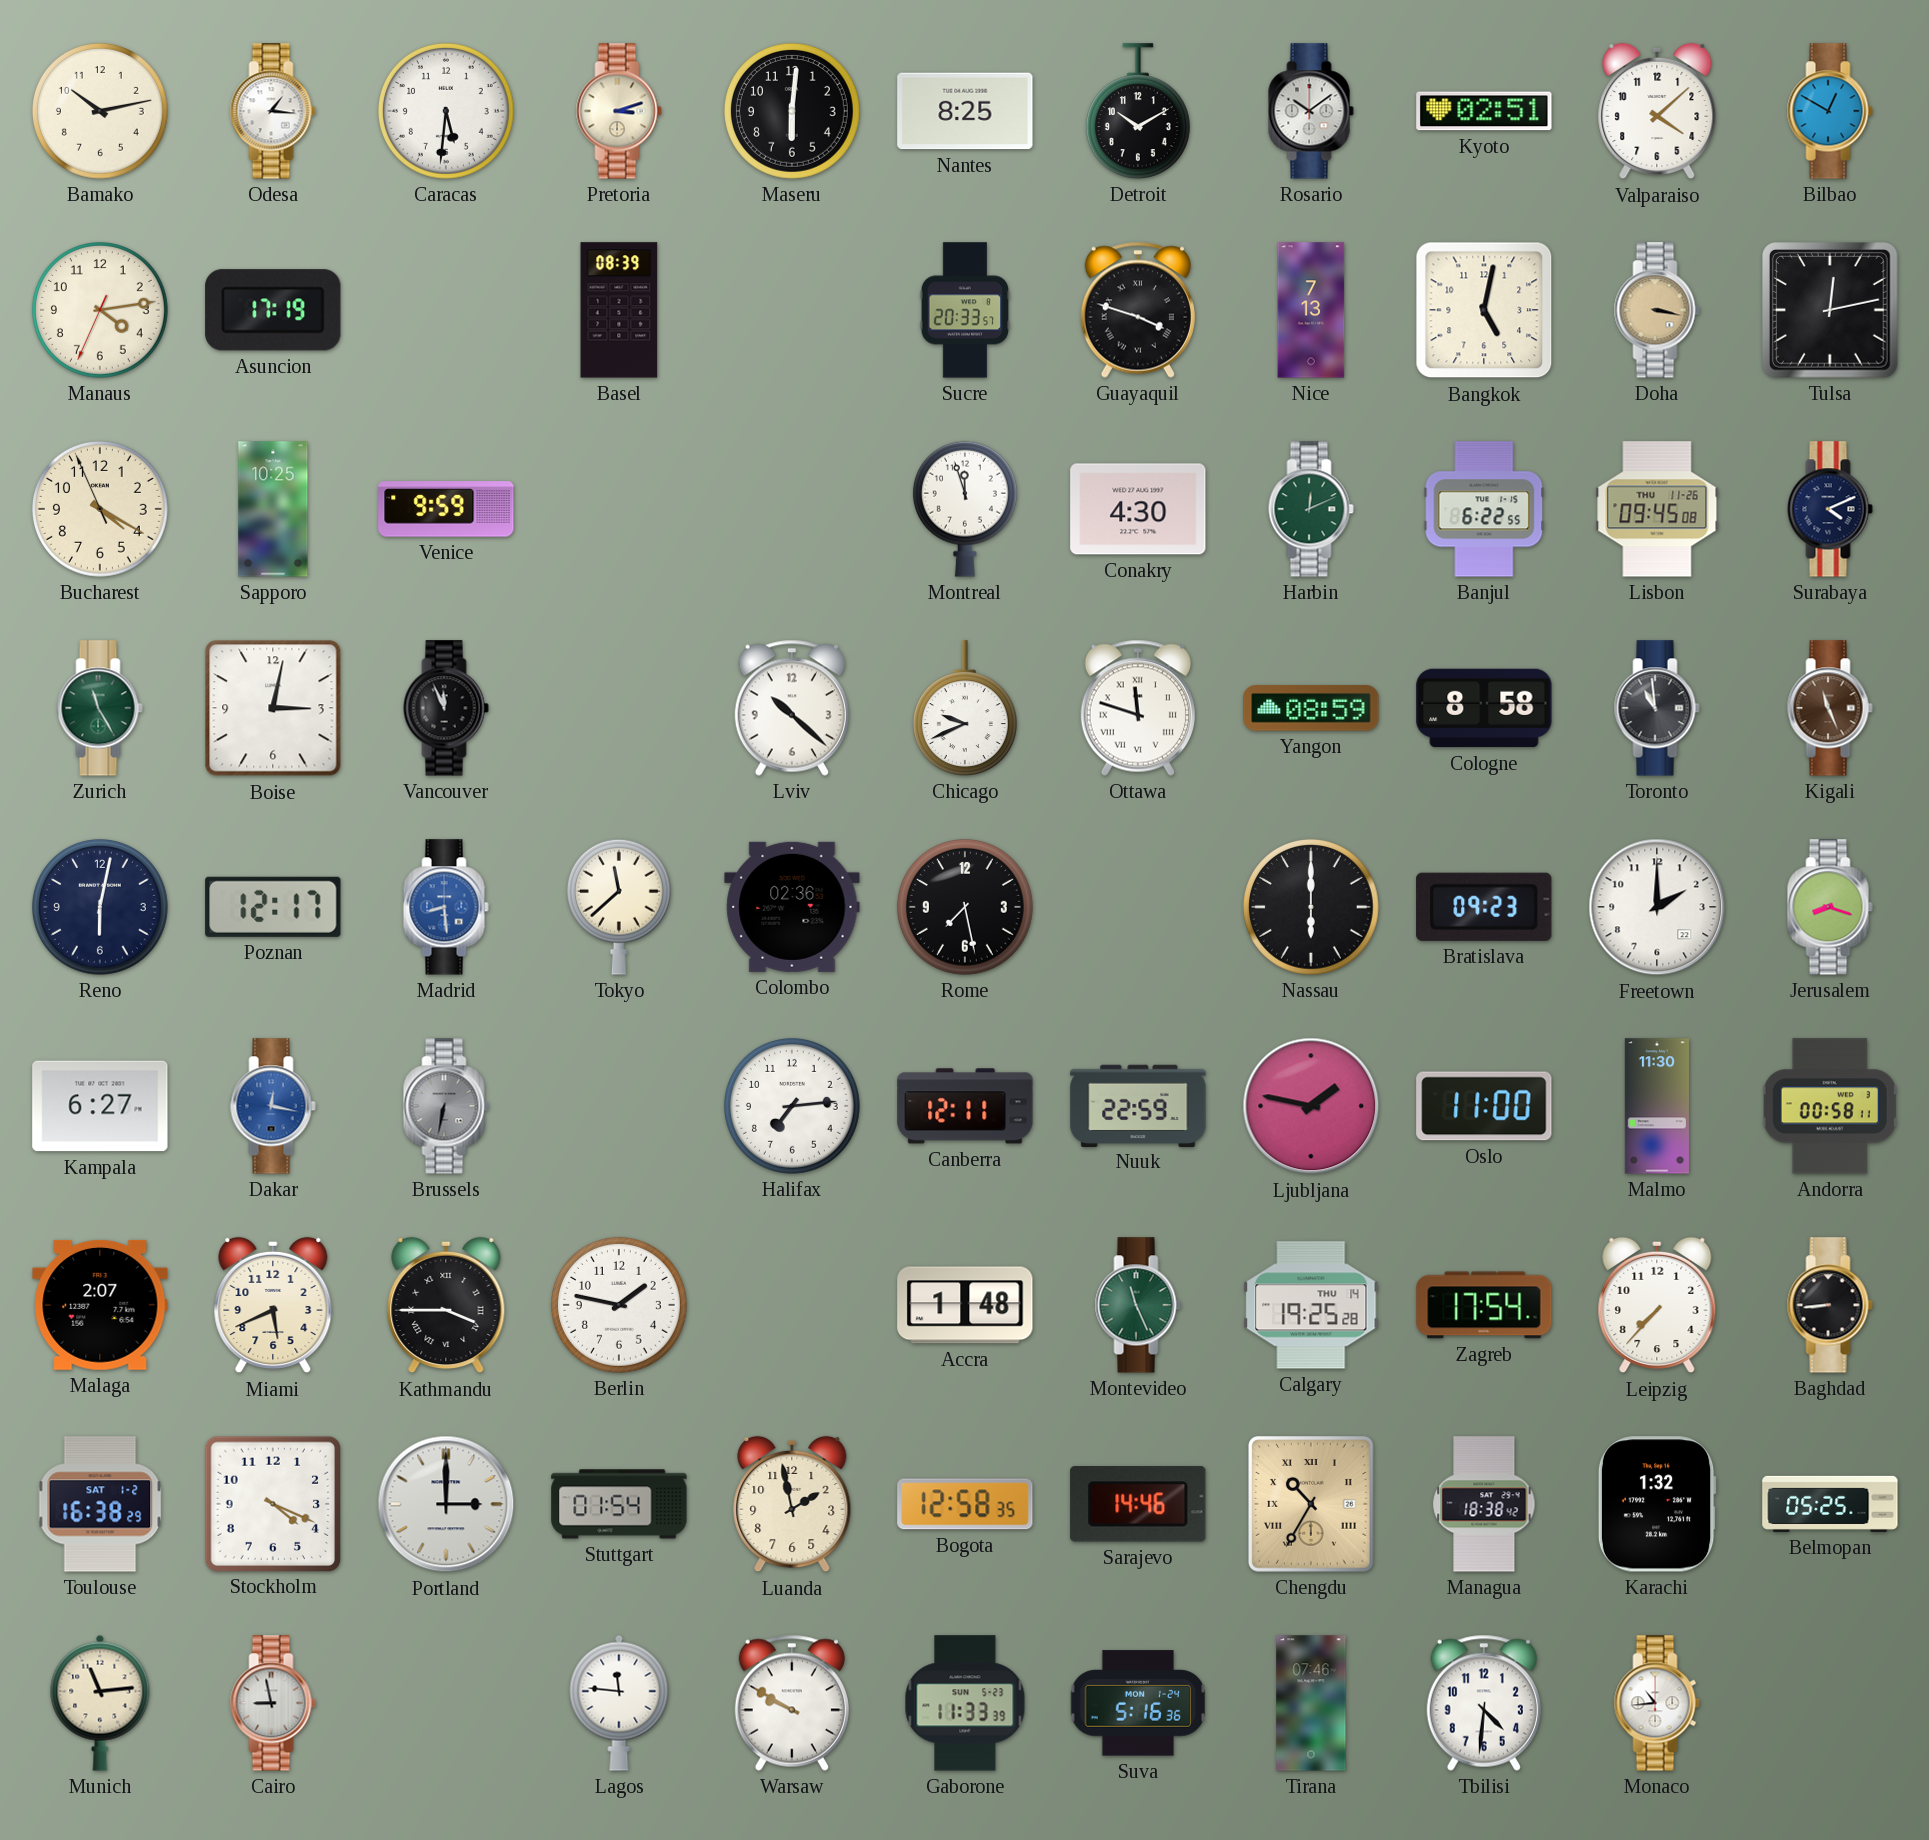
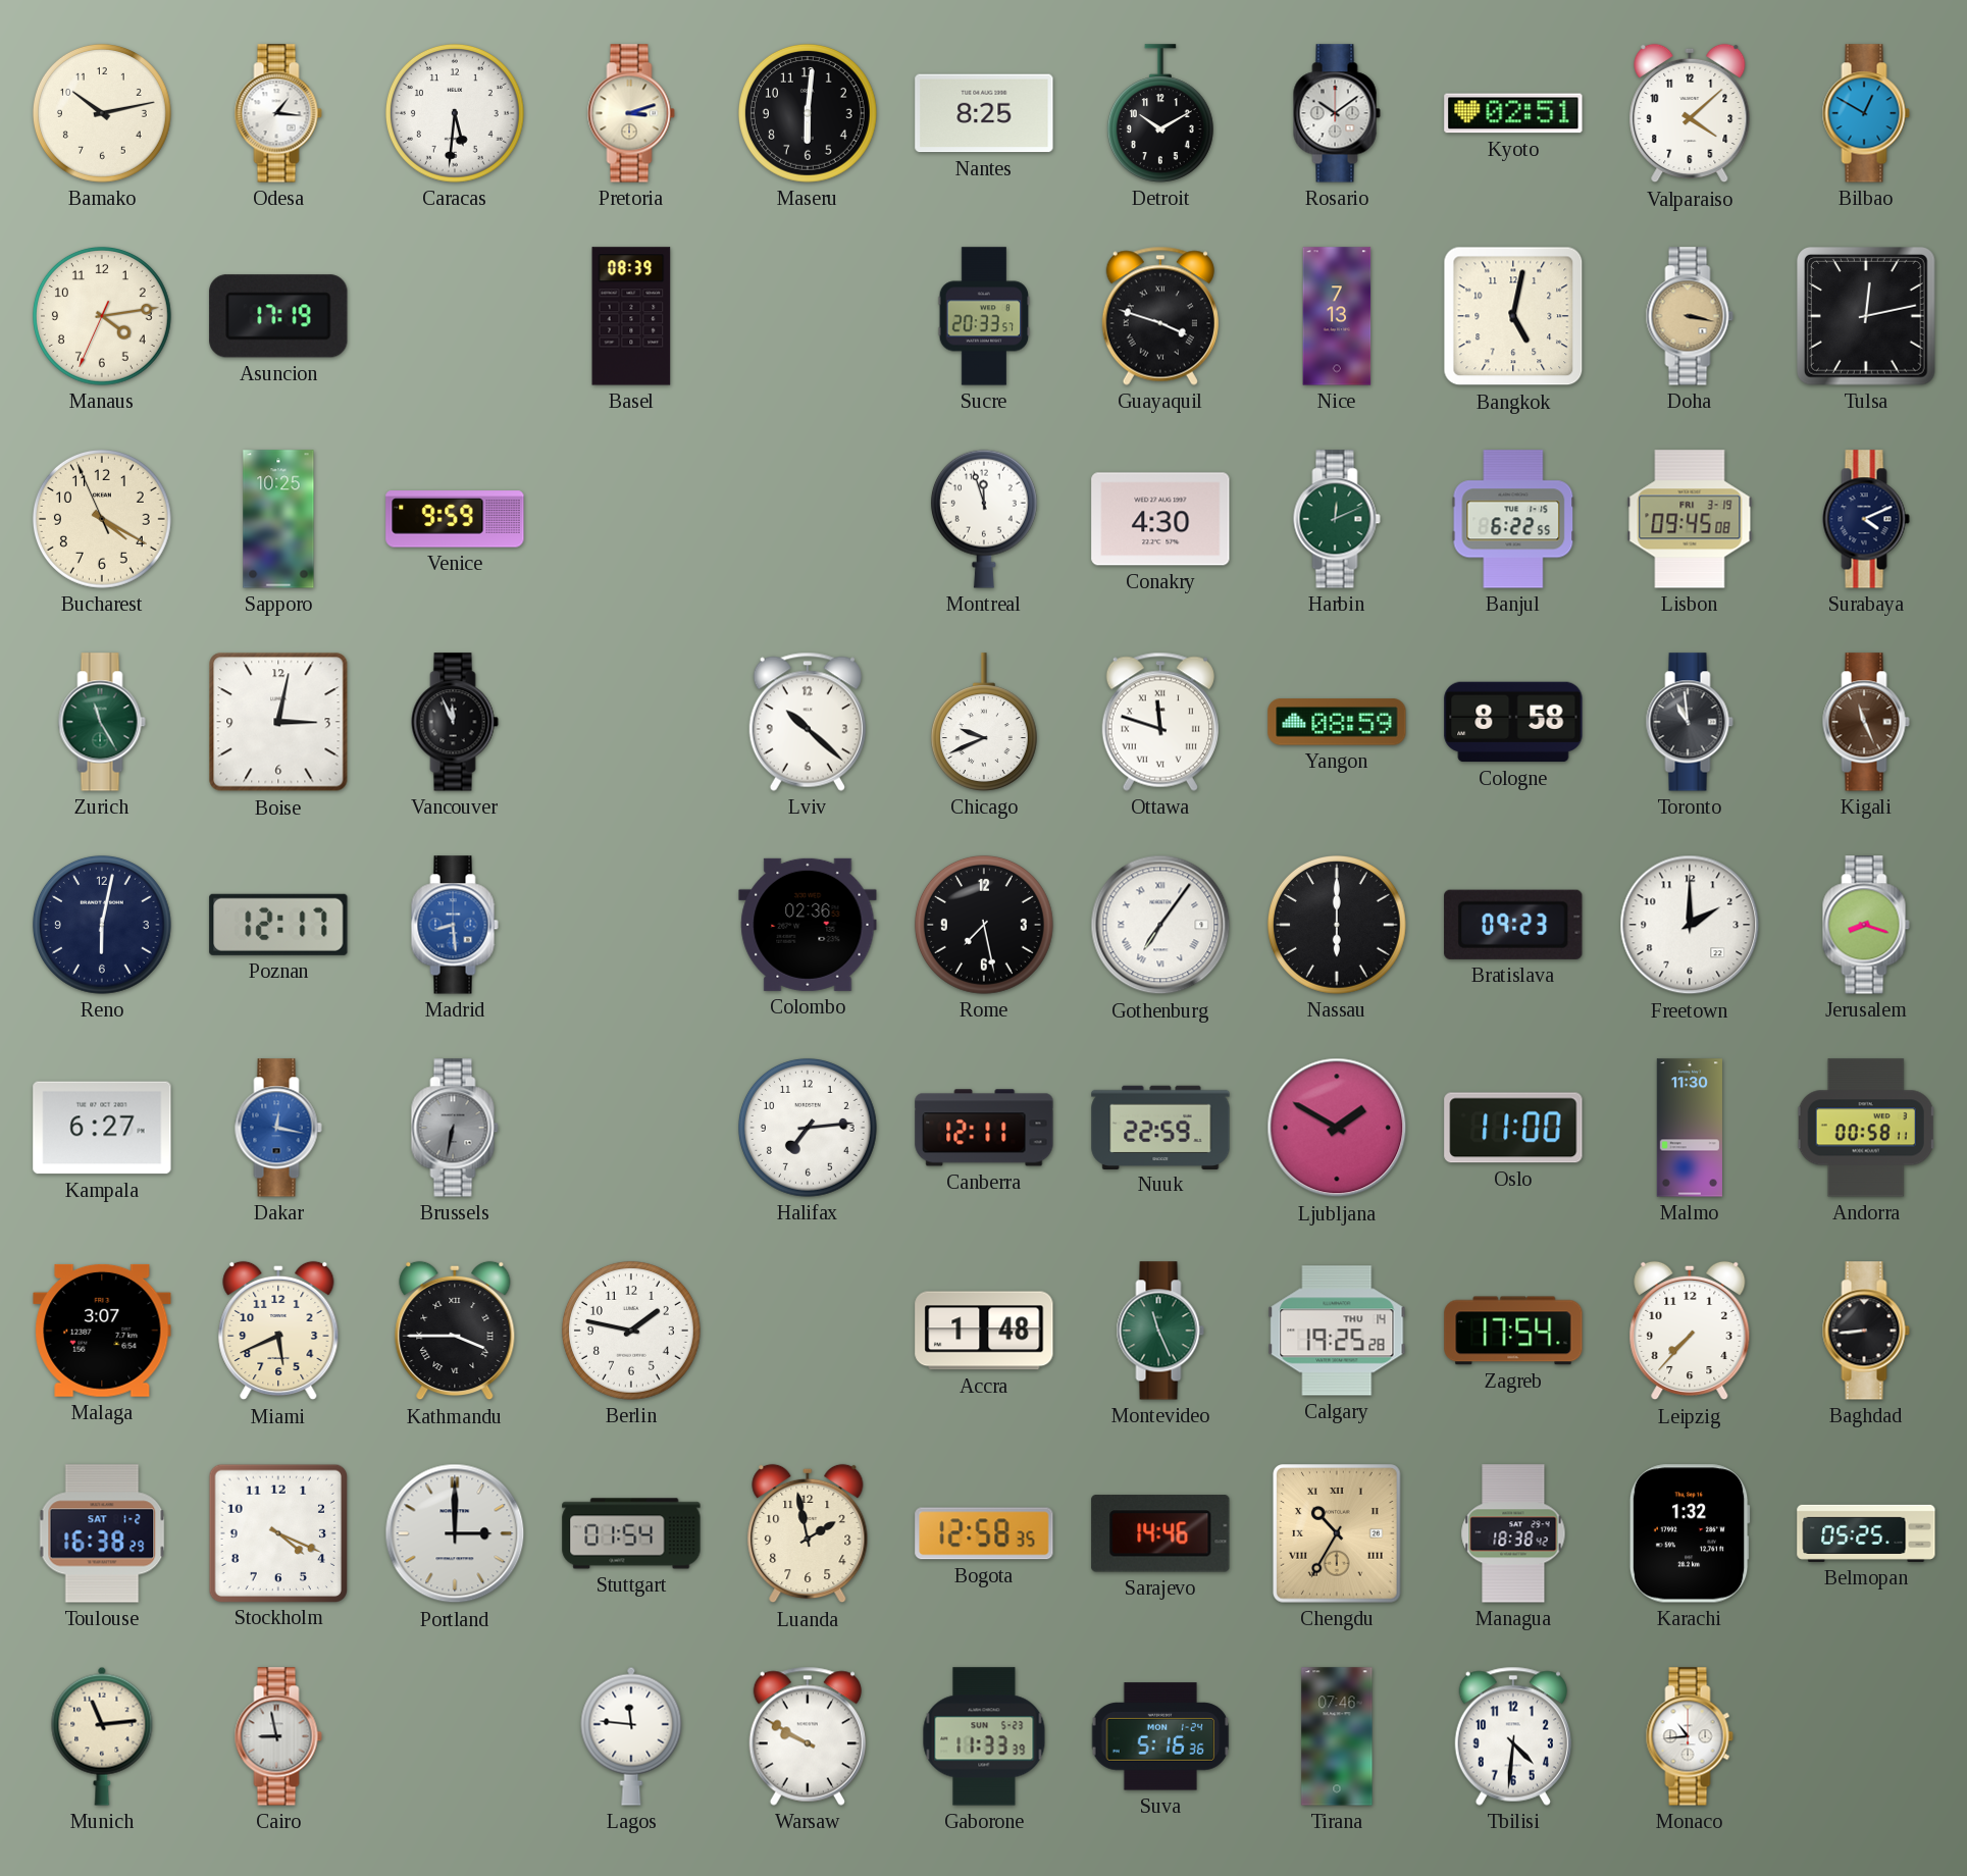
Lisbon date: THU 11-26 -> FRI 3-19 (1690, 519)
Tokyo: 11:38 -> none (619, 907)
Gothenburg: none -> 7:06 (1160, 925)
Ljubljana: 1:47 -> 1:50 (1337, 1128)
Malaga: 2:07 -> 3:07 (102, 1331)
